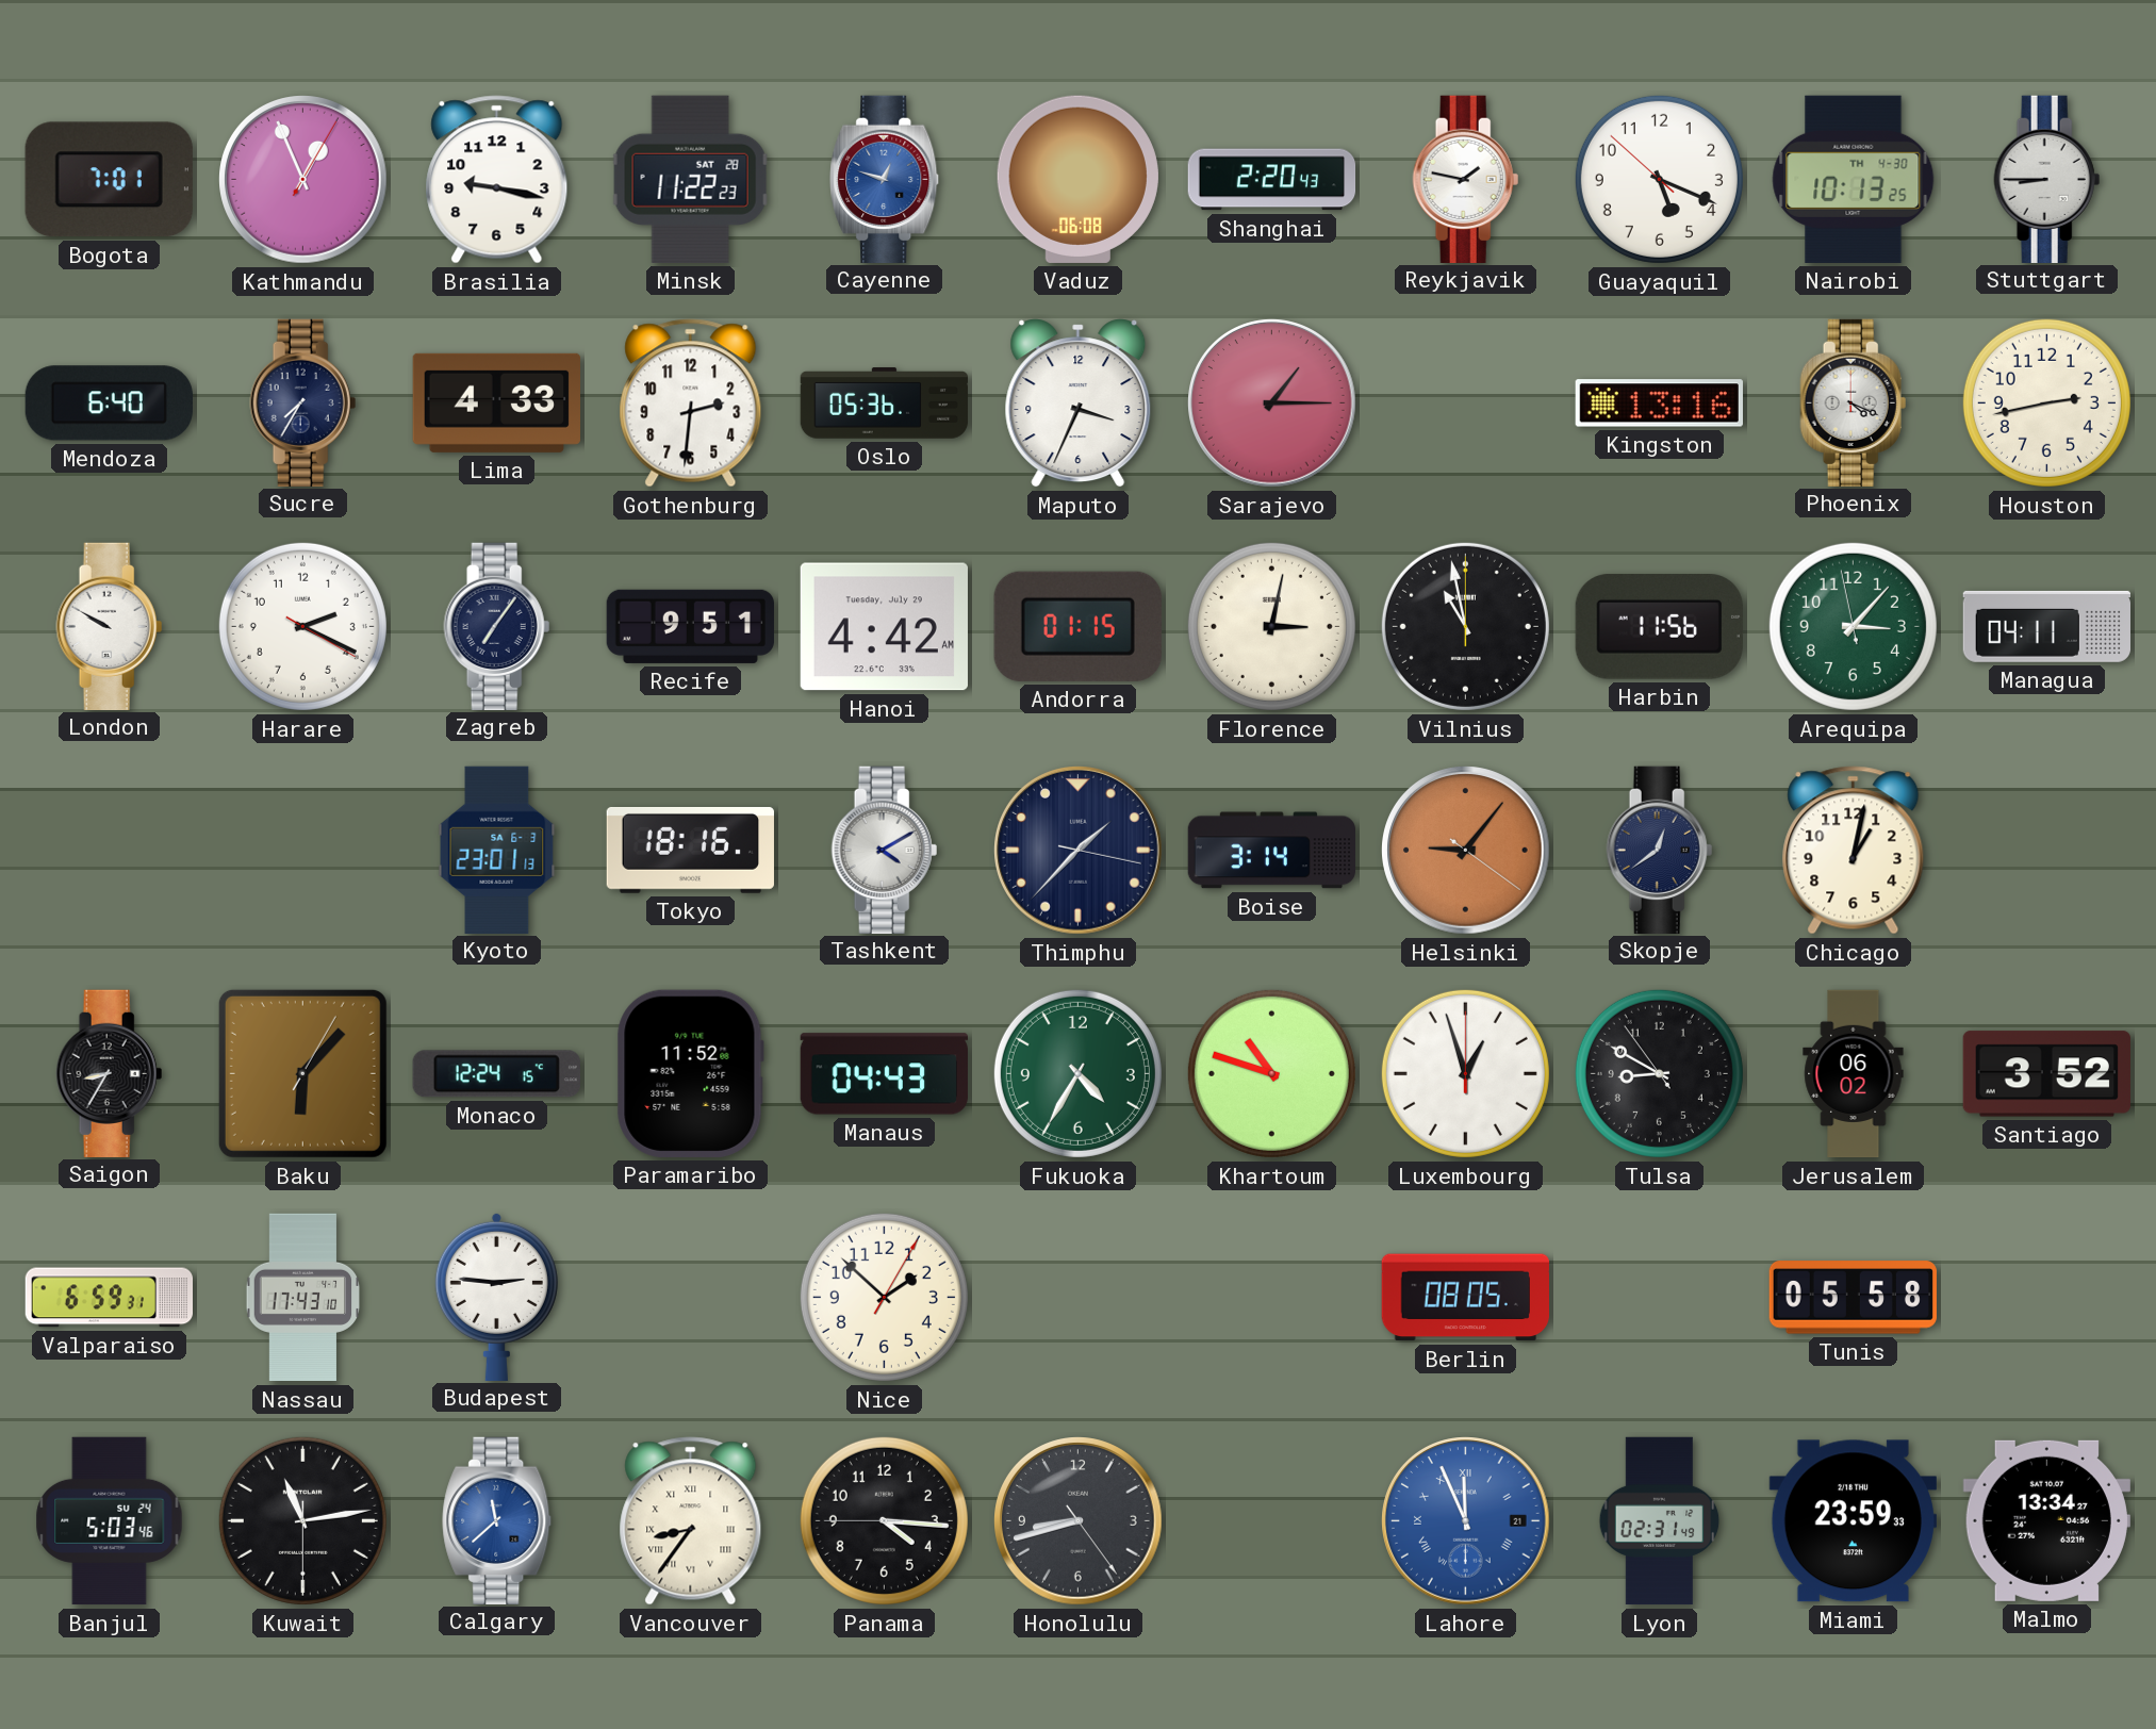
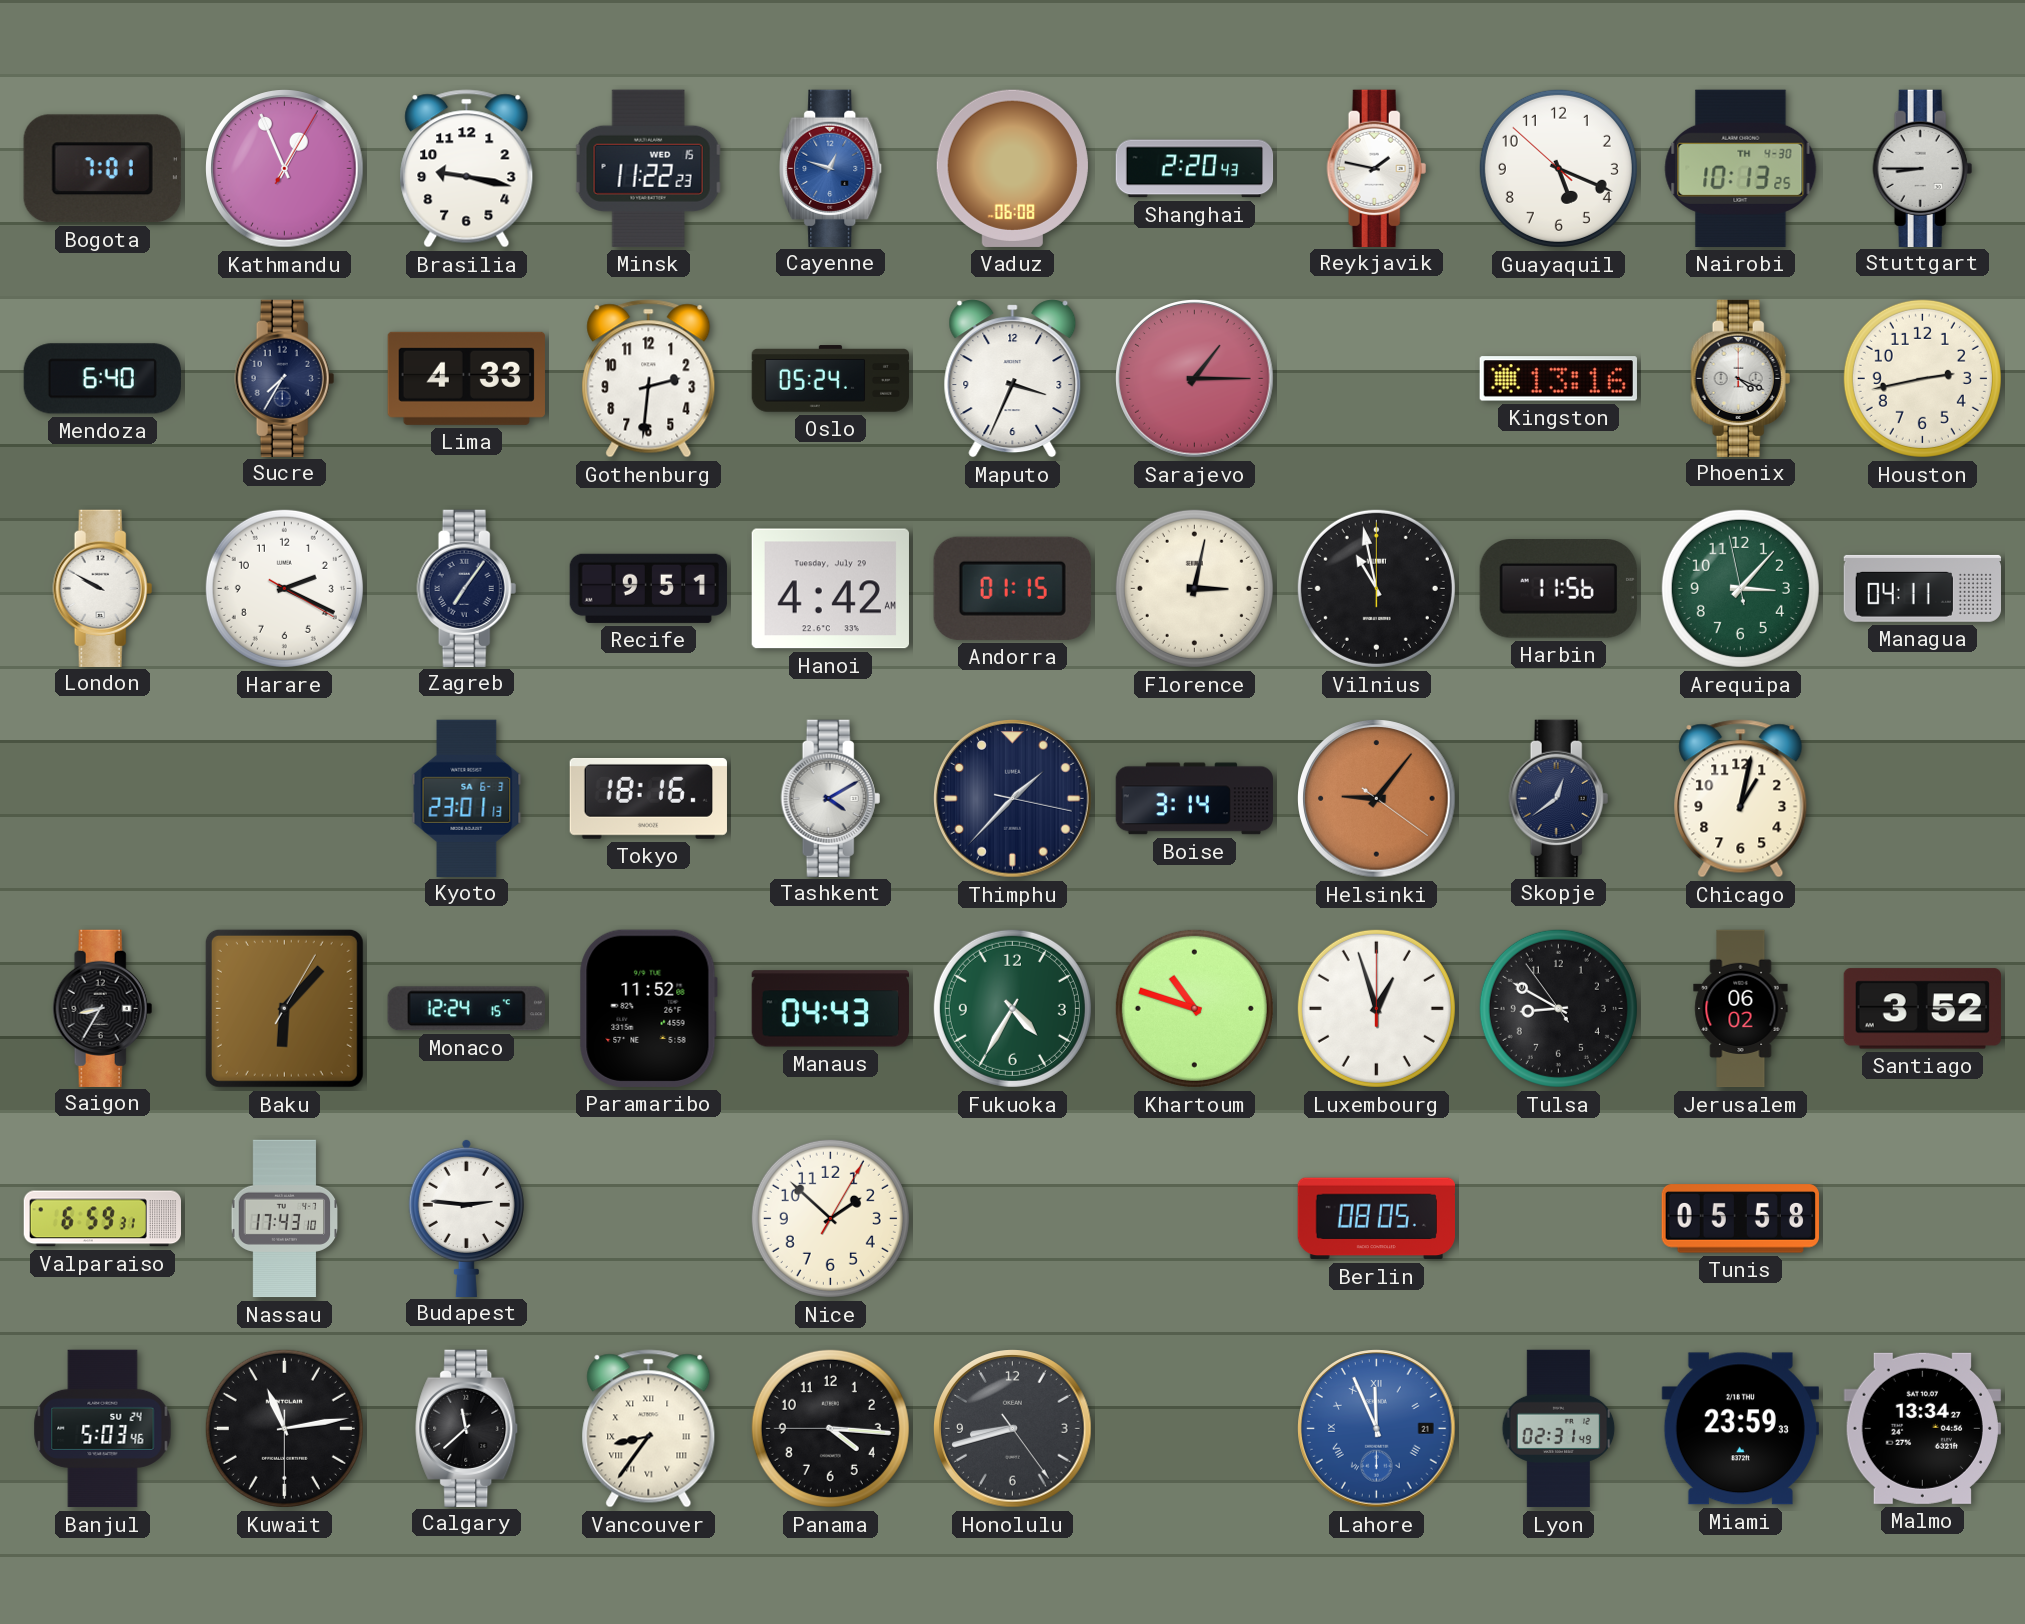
Minsk date: SAT 28 -> WED 15 (648, 168)
Oslo: 05:36 -> 05:24 (831, 379)
Calgary dial: blue -> black (467, 1428)
